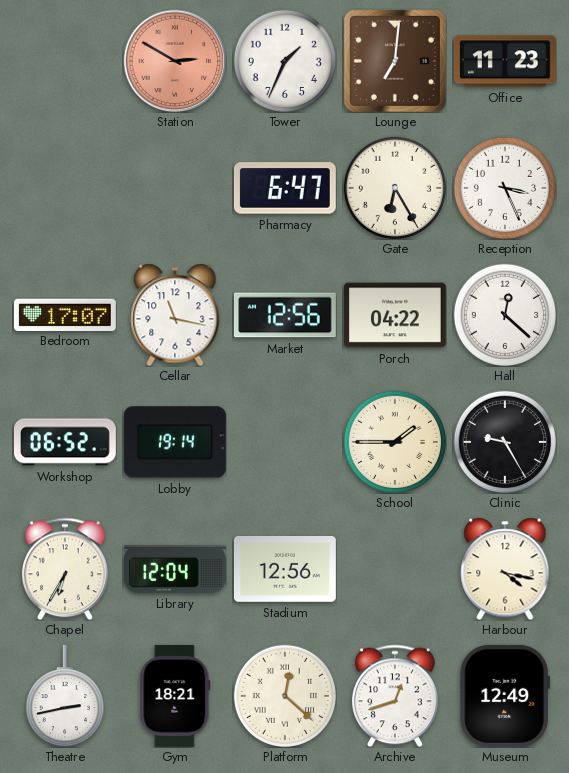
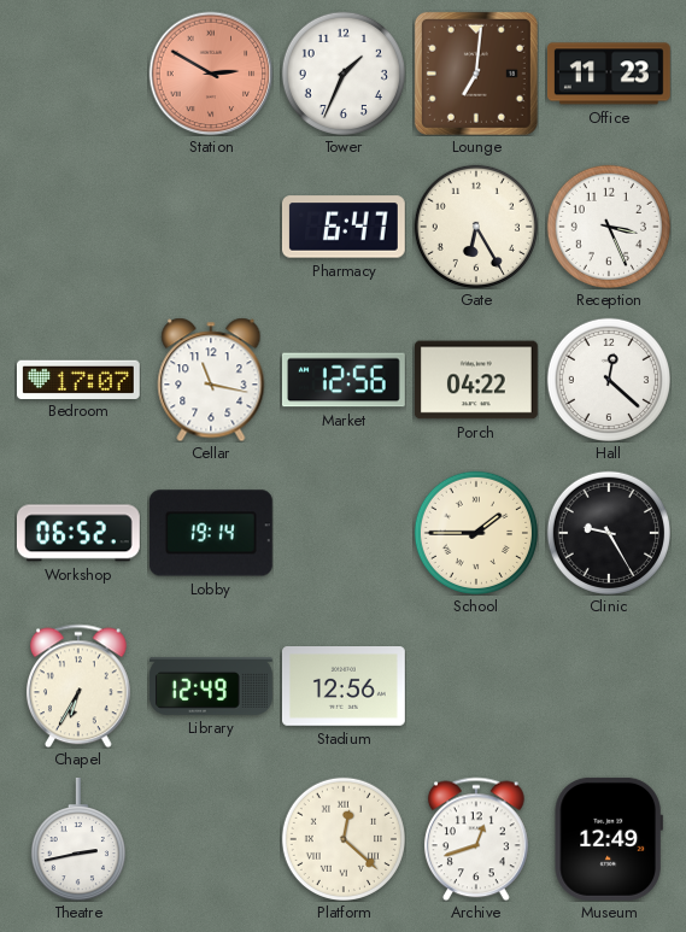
Library: 12:04 -> 12:49 (211, 686)
Harbour: 4:17 -> none (505, 569)
Gym: 18:21 -> none (175, 696)
